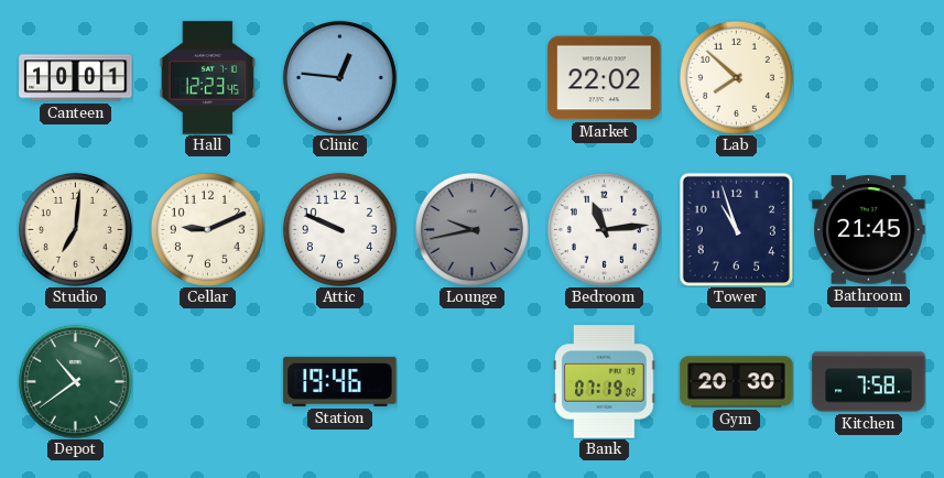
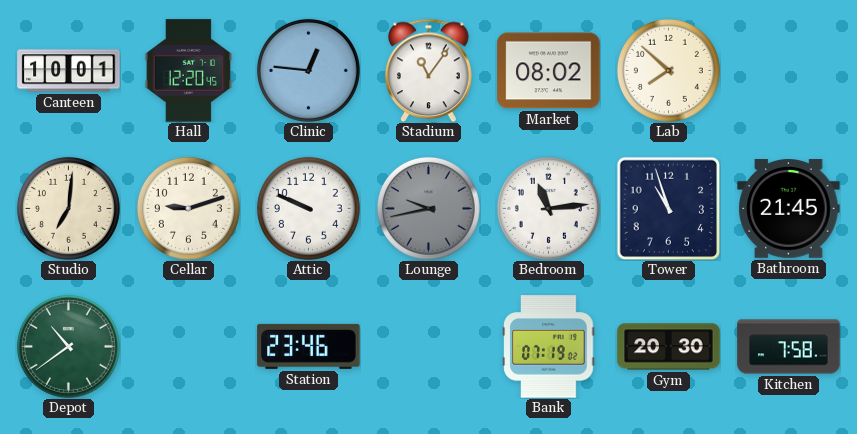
Hall: 12:23 -> 12:20 (189, 71)
Stadium: none -> 11:06 (429, 70)
Market: 22:02 -> 08:02 (549, 71)
Cellar: 9:11 -> 9:12 (188, 208)
Station: 19:46 -> 23:46 (309, 346)
